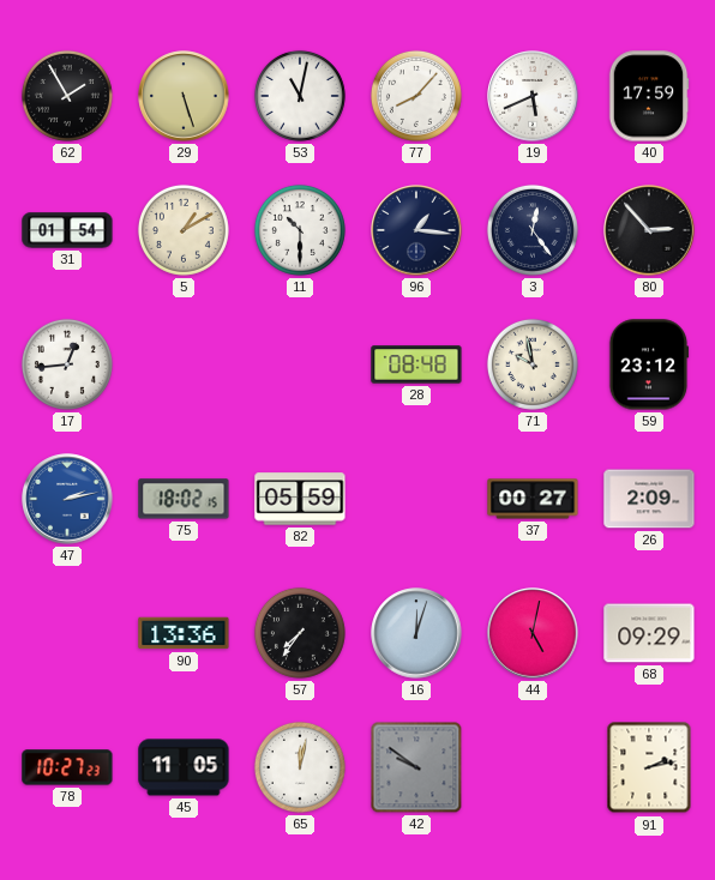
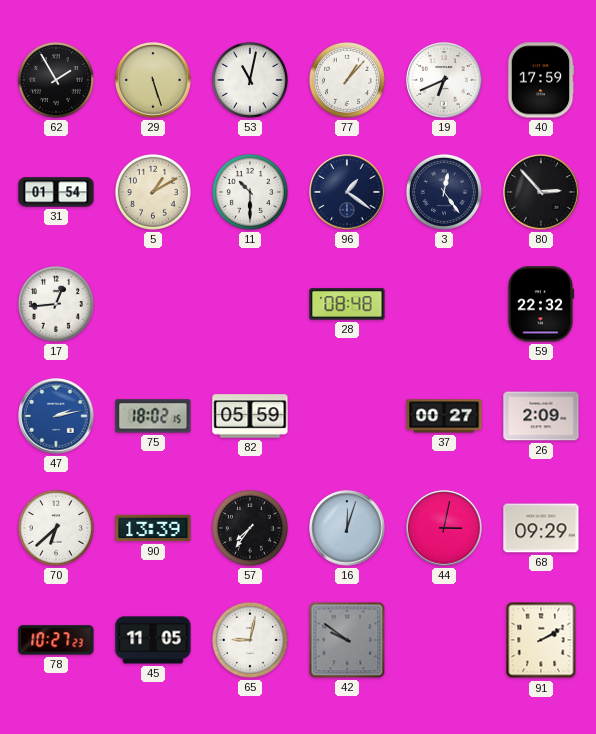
77: 8:07 -> 1:07 (347, 80)
19: 5:41 -> 6:41 (444, 80)
96: 1:16 -> 1:21 (347, 192)
71: 9:58 -> none (533, 364)
59: 23:12 -> 22:32 (541, 304)
70: none -> 6:38 (56, 528)
90: 13:36 -> 13:39 (153, 528)
44: 5:02 -> 3:02 (444, 528)
65: 12:02 -> 9:02 (250, 640)
91: 2:13 -> 2:10 (541, 640)
